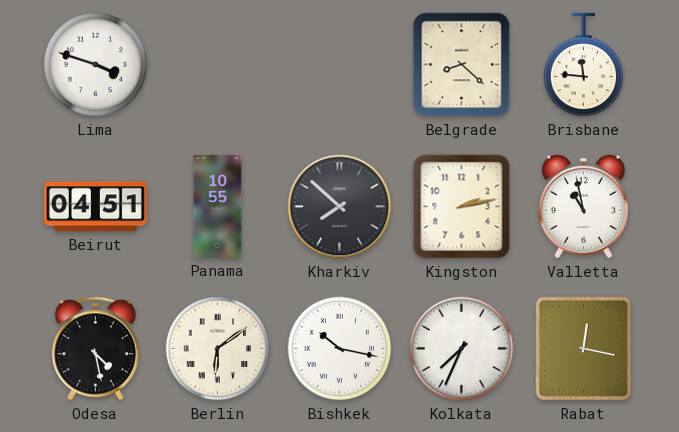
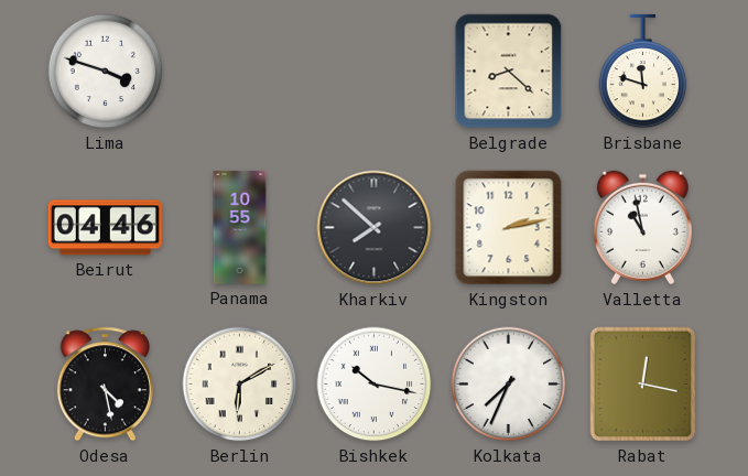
Brisbane: 11:46 -> 11:48 (643, 72)
Beirut: 04:51 -> 04:46 (105, 228)
Berlin: 6:09 -> 6:10 (240, 385)
